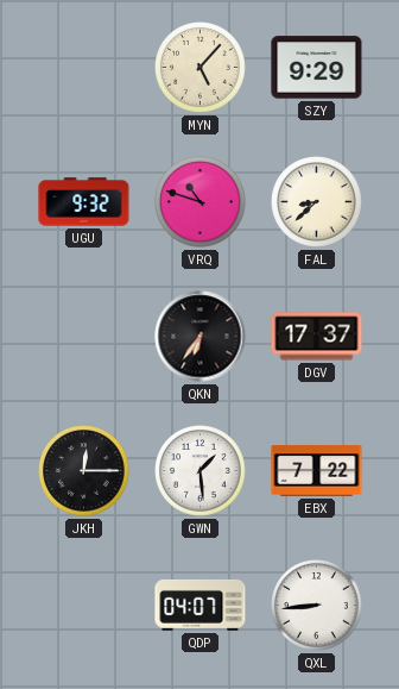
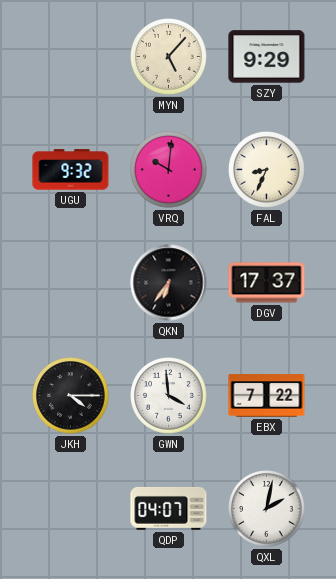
VRQ: 10:48 -> 10:01 (169, 170)
FAL: 8:38 -> 8:34 (267, 170)
JKH: 12:15 -> 4:15 (71, 396)
GWN: 1:29 -> 3:59 (169, 396)
QXL: 8:44 -> 2:02 (267, 509)
